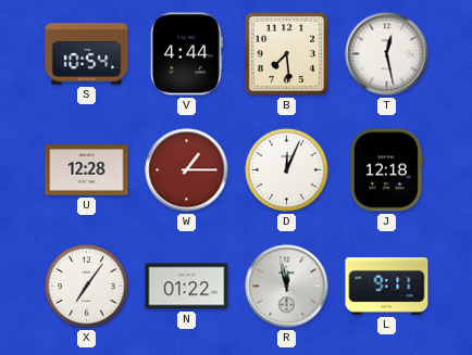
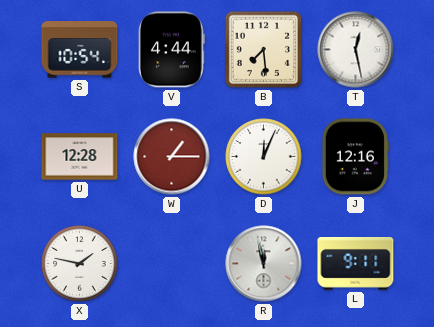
J: 12:18 -> 12:16 (355, 157)
X: 7:06 -> 1:47 (80, 264)
N: 01:22 -> none (187, 287)
